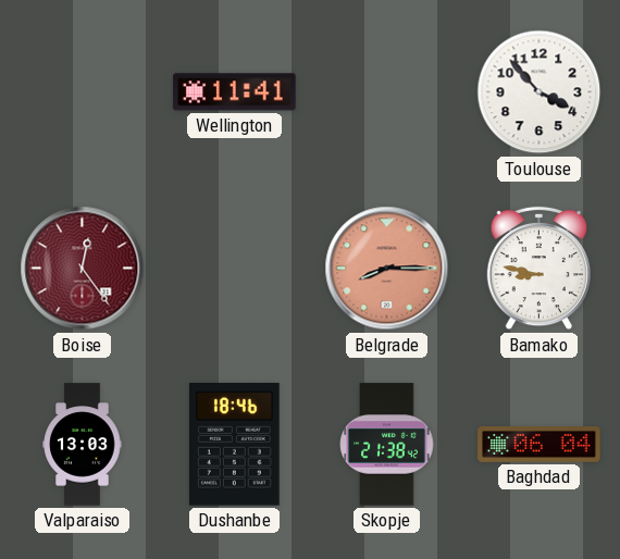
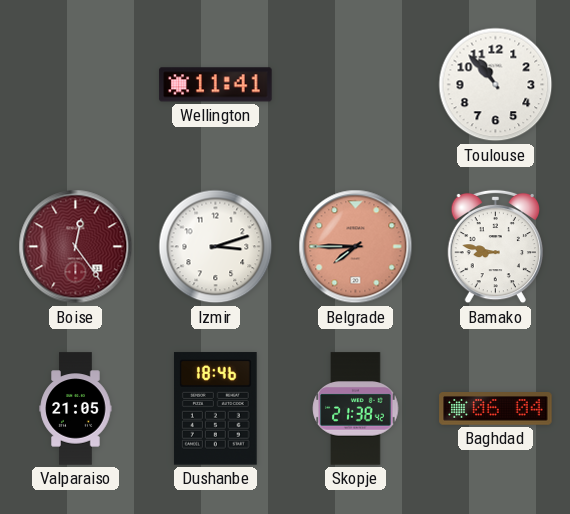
Toulouse: 3:53 -> 10:53 (496, 85)
Izmir: none -> 3:12 (216, 247)
Belgrade: 8:15 -> 7:45 (356, 247)
Valparaiso: 13:03 -> 21:05 (76, 409)
